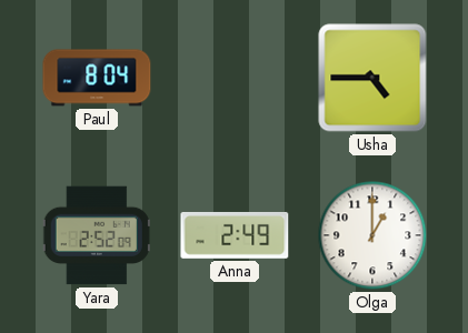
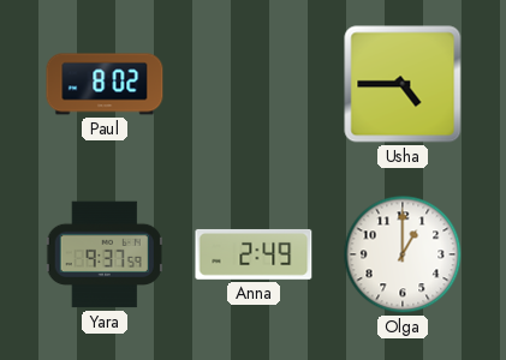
Paul: 8:04 -> 8:02 (105, 84)
Yara: 2:52 -> 9:37 (105, 254)
